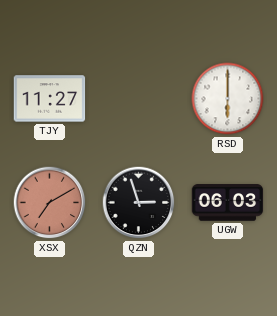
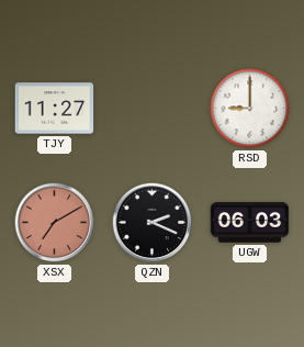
RSD: 6:00 -> 9:00 (250, 109)
QZN: 2:57 -> 2:19 (153, 223)
